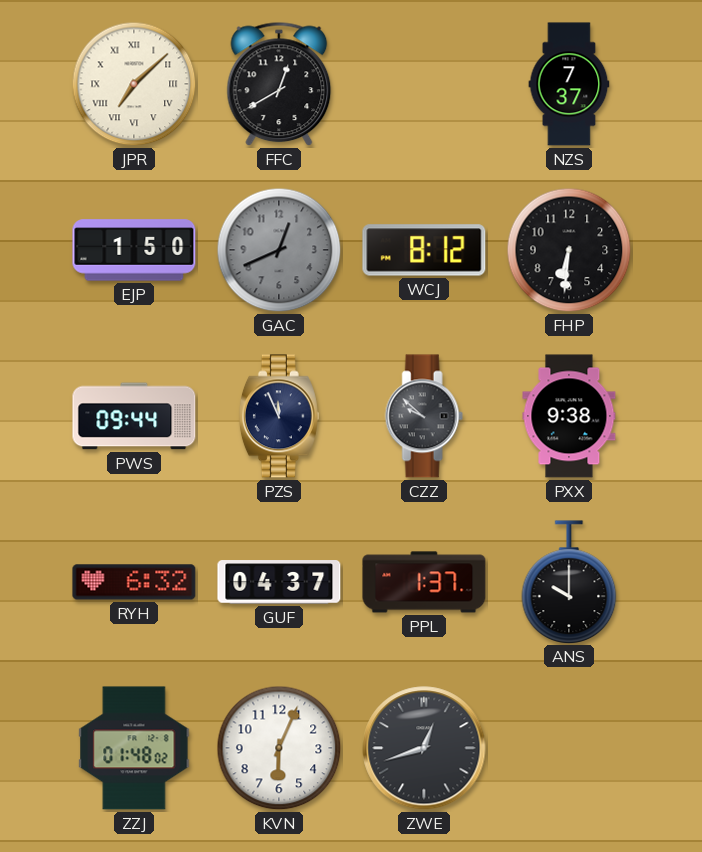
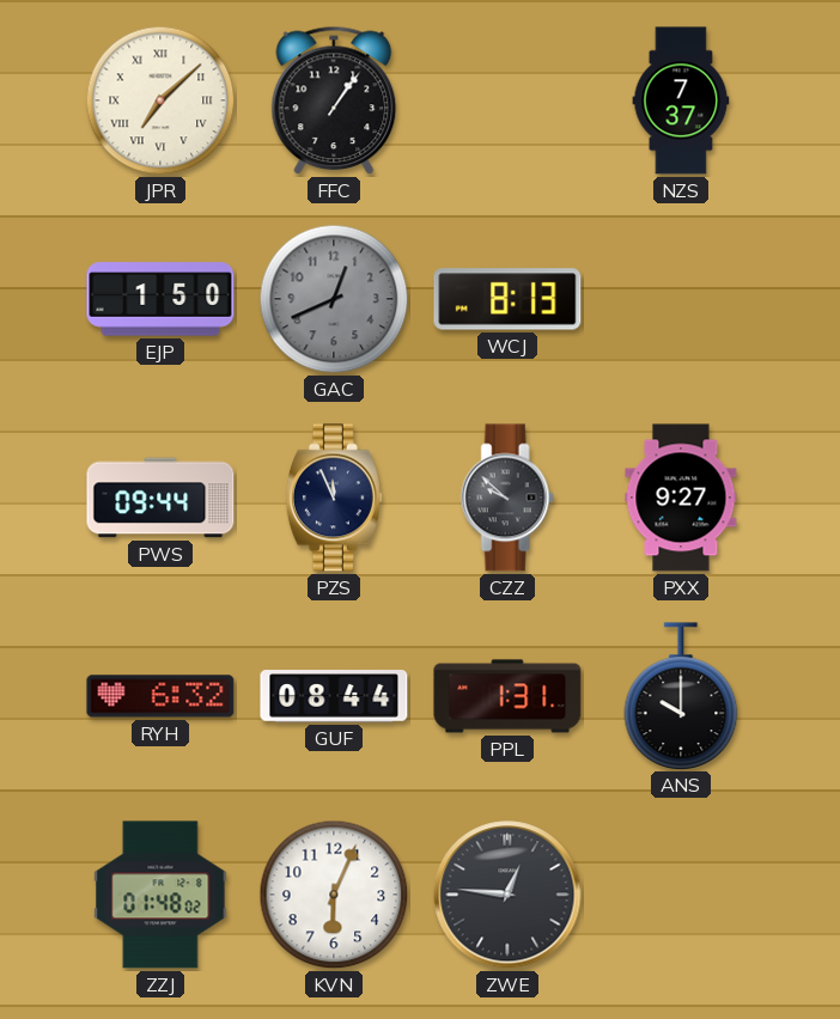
FFC: 12:40 -> 1:06 (334, 100)
WCJ: 8:12 -> 8:13 (507, 299)
FHP: 6:31 -> none (569, 250)
PXX: 9:38 -> 9:27 (681, 498)
GUF: 04:37 -> 08:44 (334, 696)
PPL: 1:37 -> 1:31 (507, 696)
ZWE: 12:42 -> 12:46 (507, 895)
